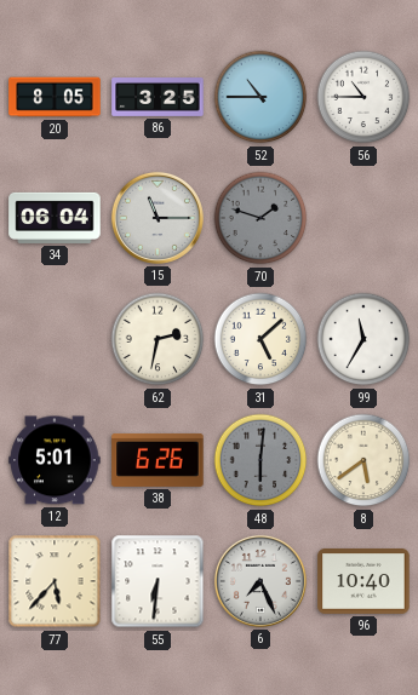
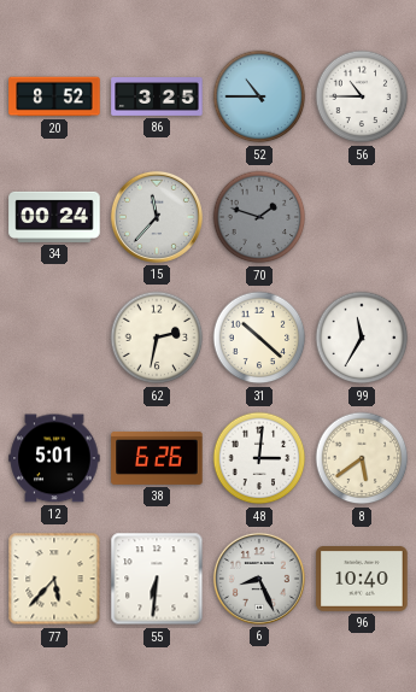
20: 8:05 -> 8:52 (54, 96)
34: 06:04 -> 00:24 (54, 217)
15: 11:15 -> 11:37 (157, 217)
31: 5:08 -> 10:22 (259, 338)
48: 6:01 -> 3:01 (259, 458)
48 dial: grey -> white (259, 458)
6: 7:26 -> 8:26 (259, 579)
